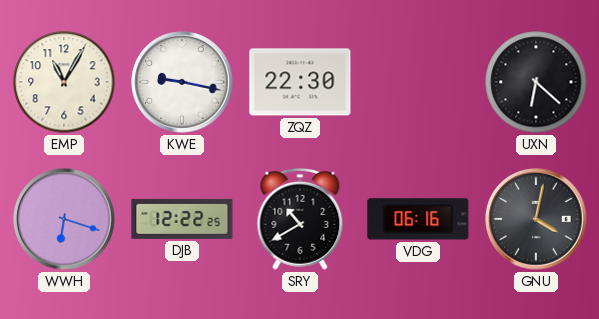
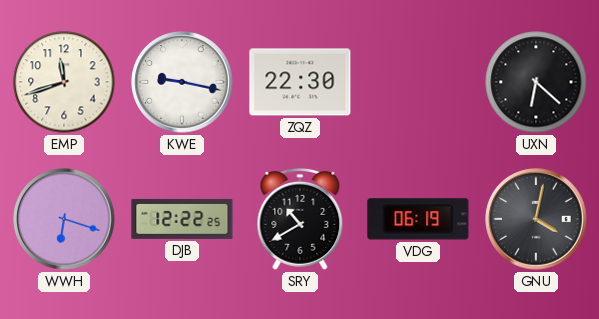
EMP: 11:05 -> 11:42 (64, 82)
VDG: 06:16 -> 06:19 (418, 219)
